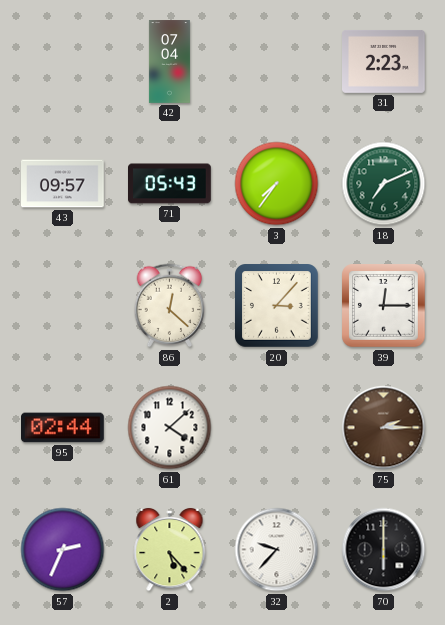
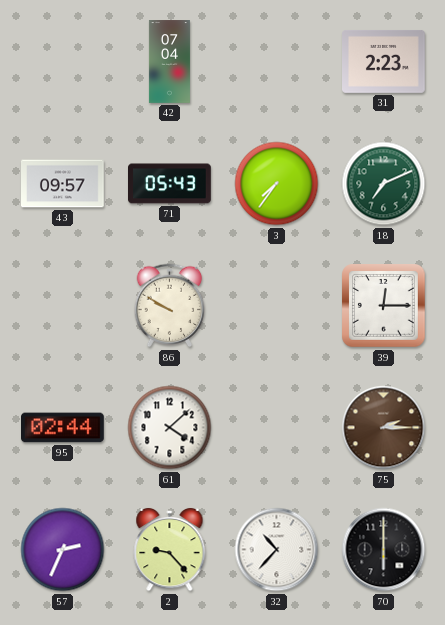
86: 12:22 -> 9:50 (170, 306)
20: 3:07 -> none (277, 306)
2: 5:23 -> 9:23 (170, 550)
32: 9:37 -> 10:37 (277, 550)
